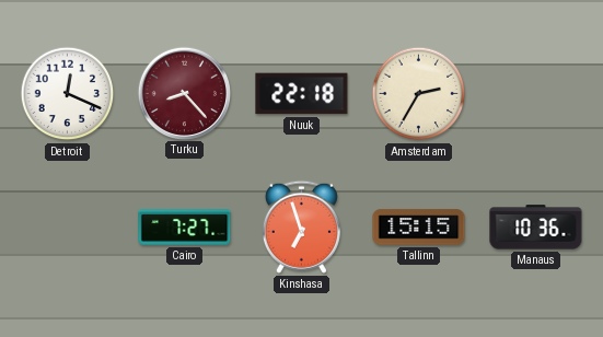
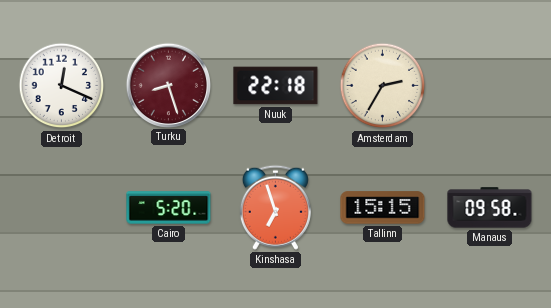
Turku: 8:23 -> 8:27 (168, 85)
Cairo: 7:27 -> 5:20 (169, 208)
Manaus: 10:36 -> 09:58 (490, 208)
